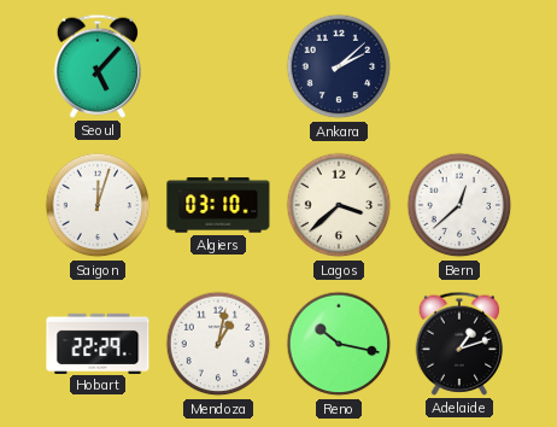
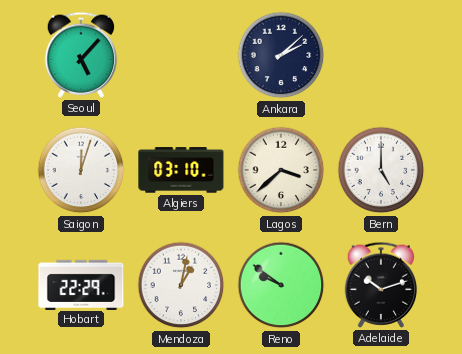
Bern: 12:38 -> 5:00 (381, 170)
Reno: 10:17 -> 9:51 (281, 285)
Adelaide: 1:12 -> 10:12 (381, 285)
